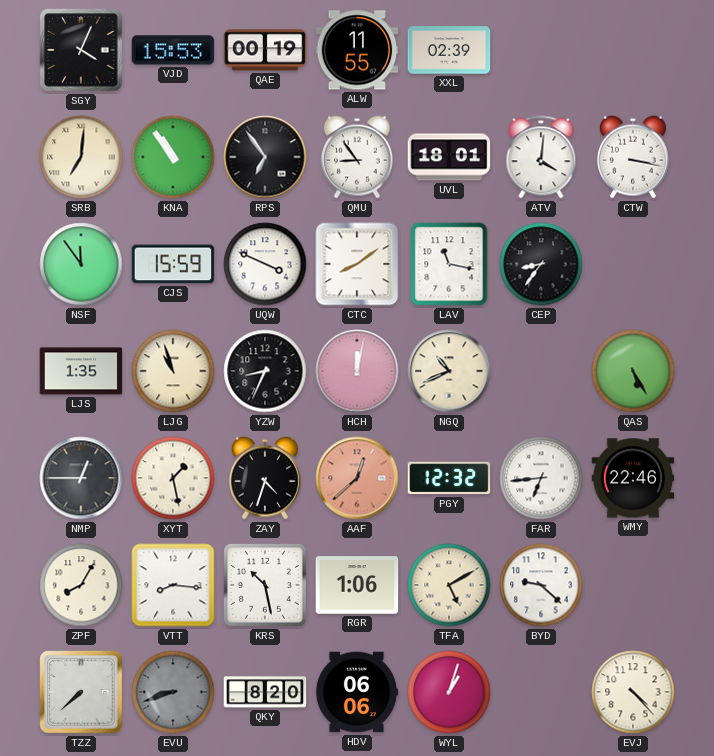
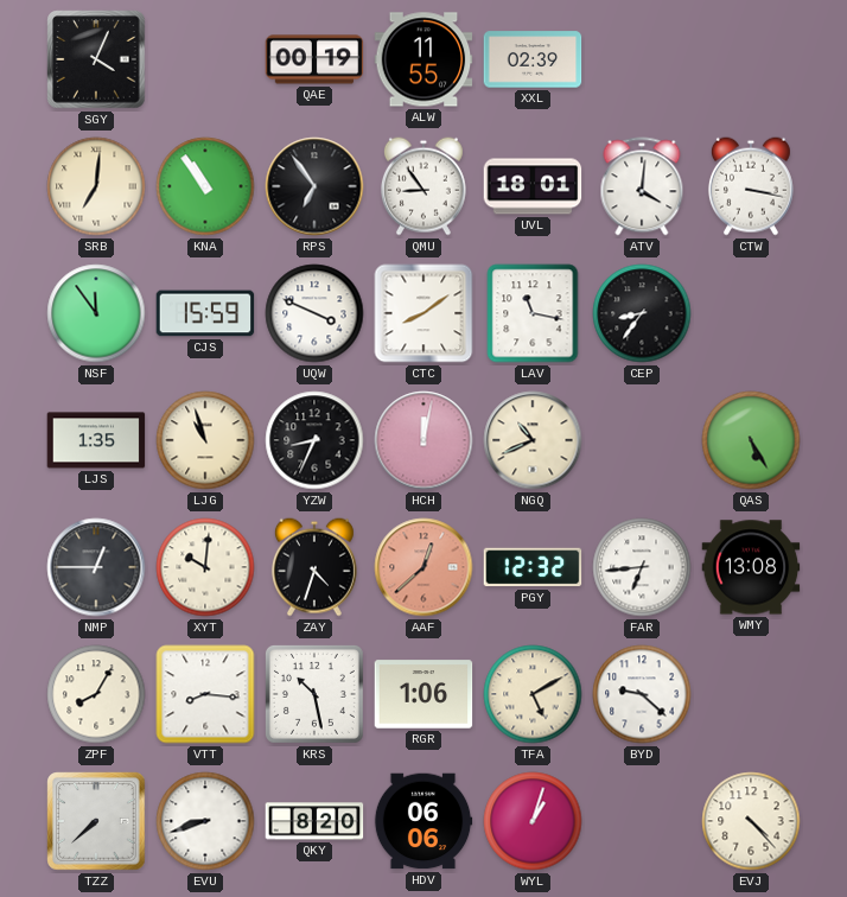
VJD: 15:53 -> none (173, 50)
XYT: 1:28 -> 10:01 (205, 567)
WMY: 22:46 -> 13:08 (751, 567)
EVU dial: grey -> white (205, 821)
